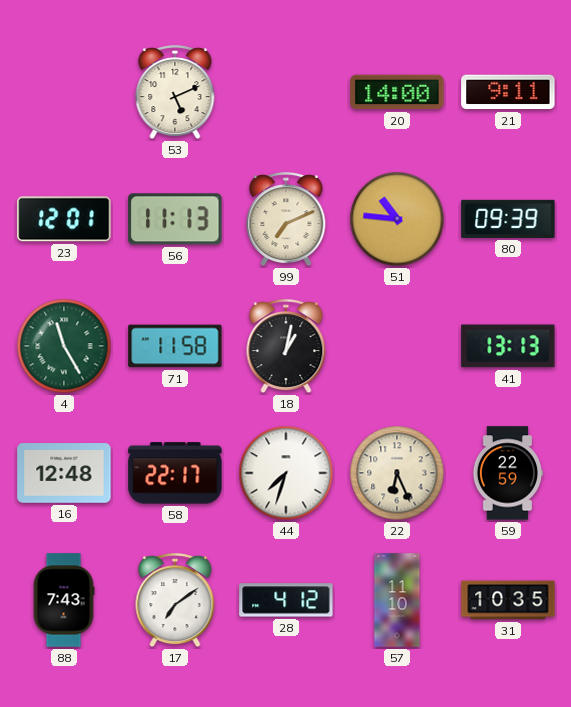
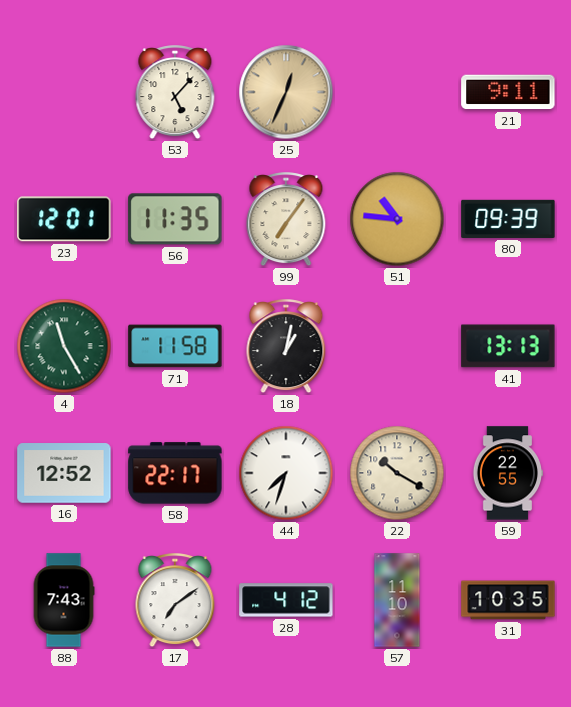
53: 5:11 -> 5:07 (175, 93)
25: none -> 12:34 (286, 92)
20: 14:00 -> none (397, 92)
56: 11:13 -> 11:35 (175, 219)
99: 7:11 -> 7:06 (286, 220)
16: 12:48 -> 12:52 (64, 473)
22: 6:26 -> 10:20 (397, 473)
59: 22:59 -> 22:55 (507, 473)
